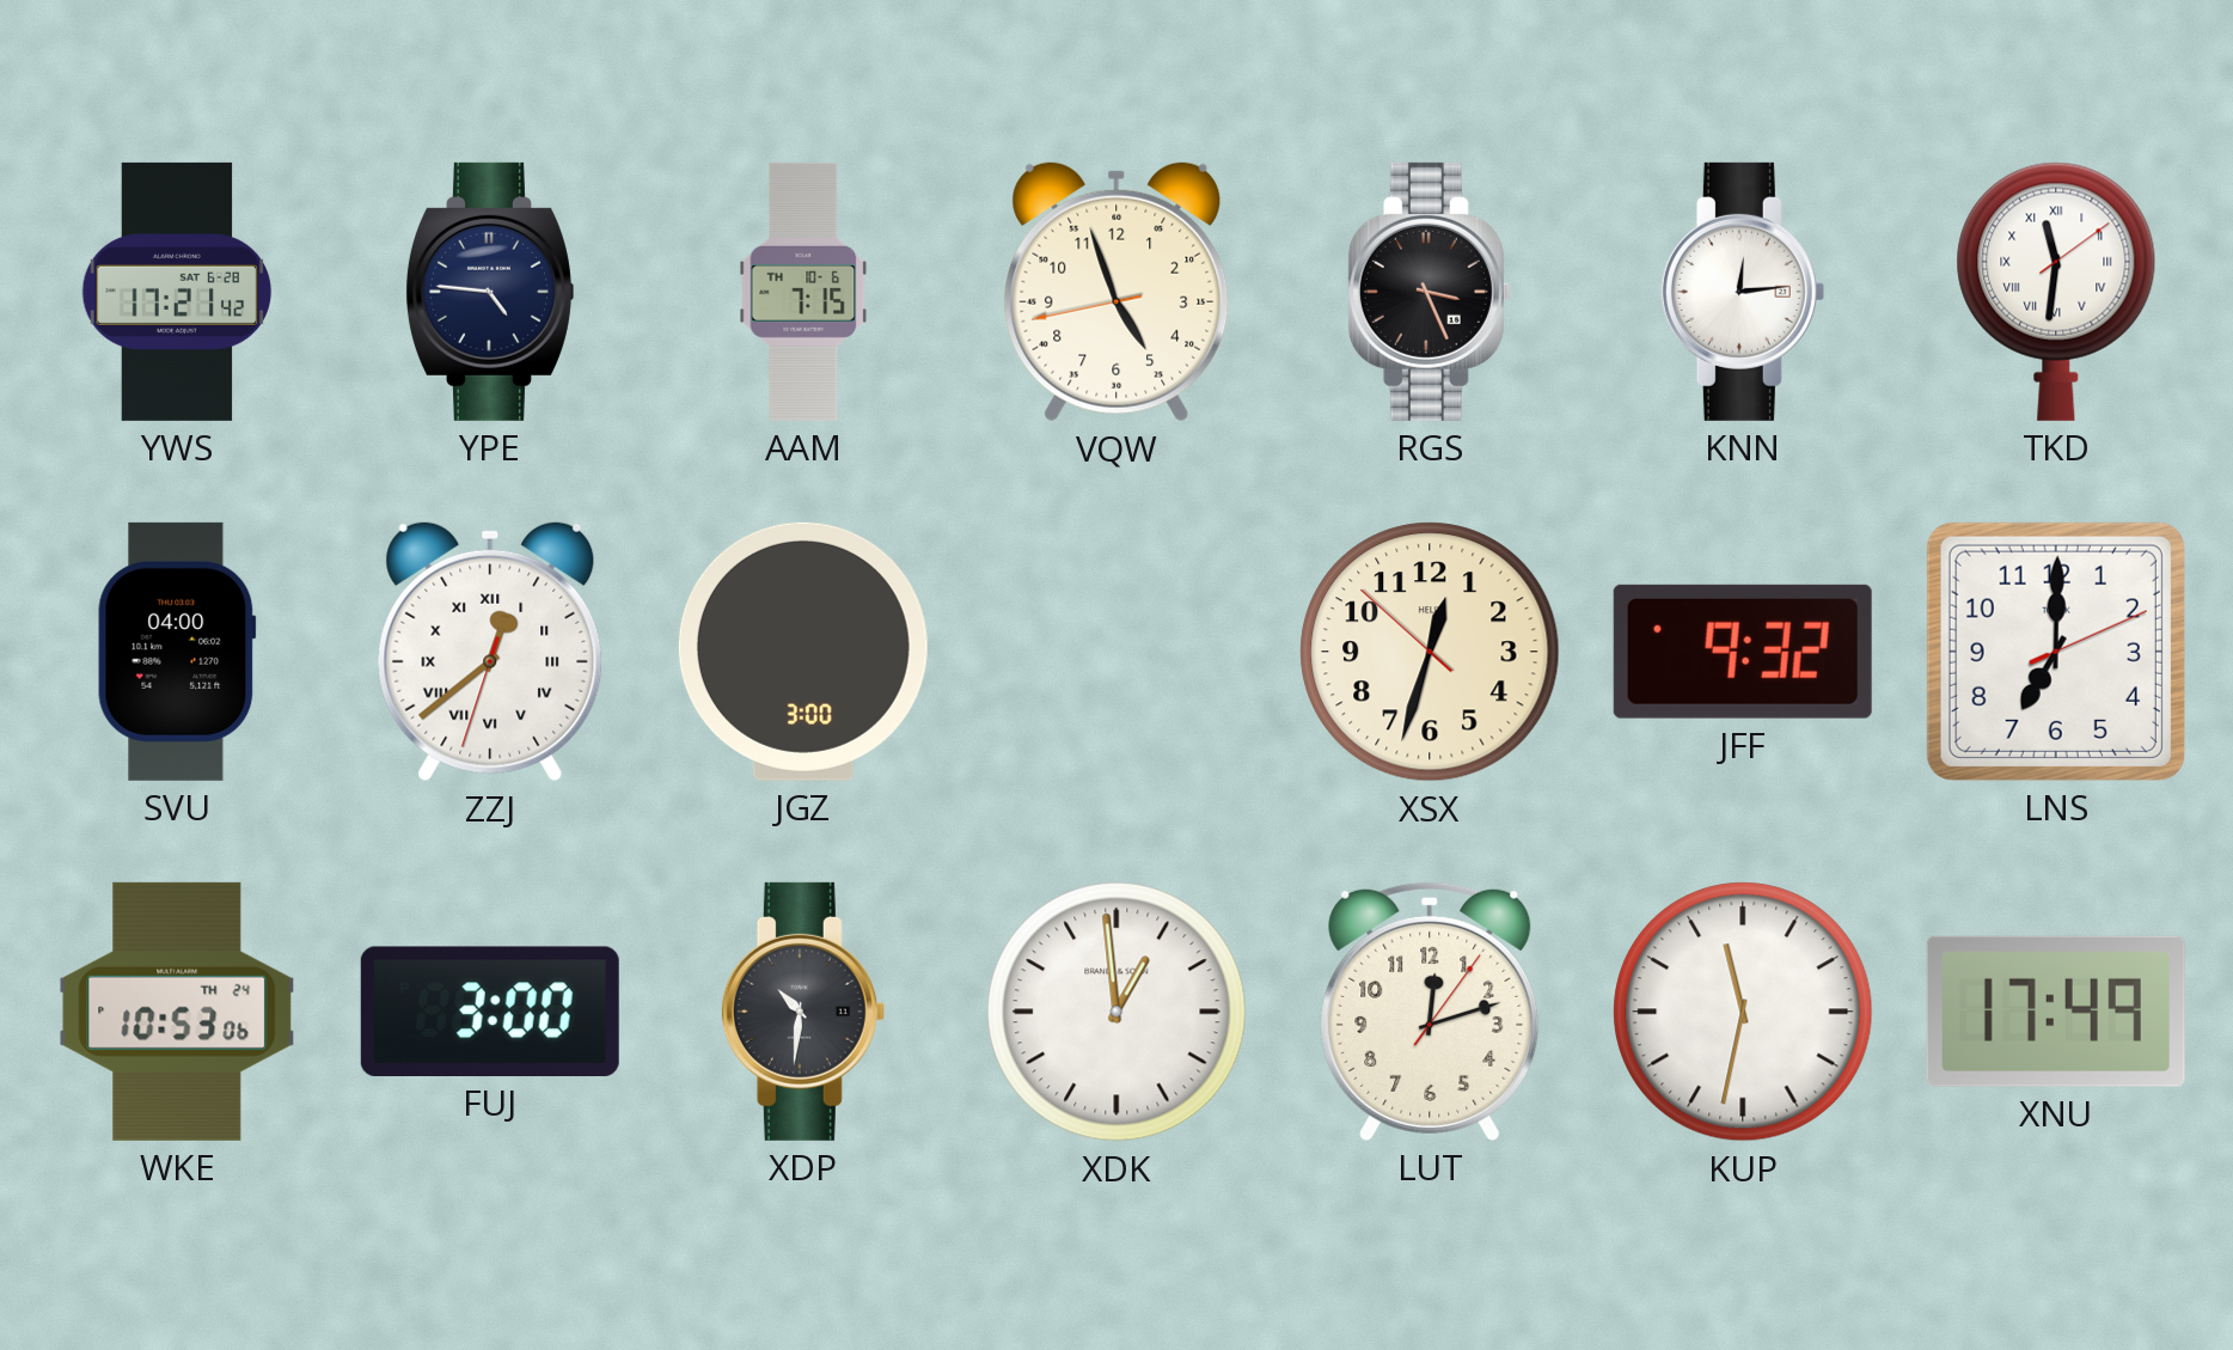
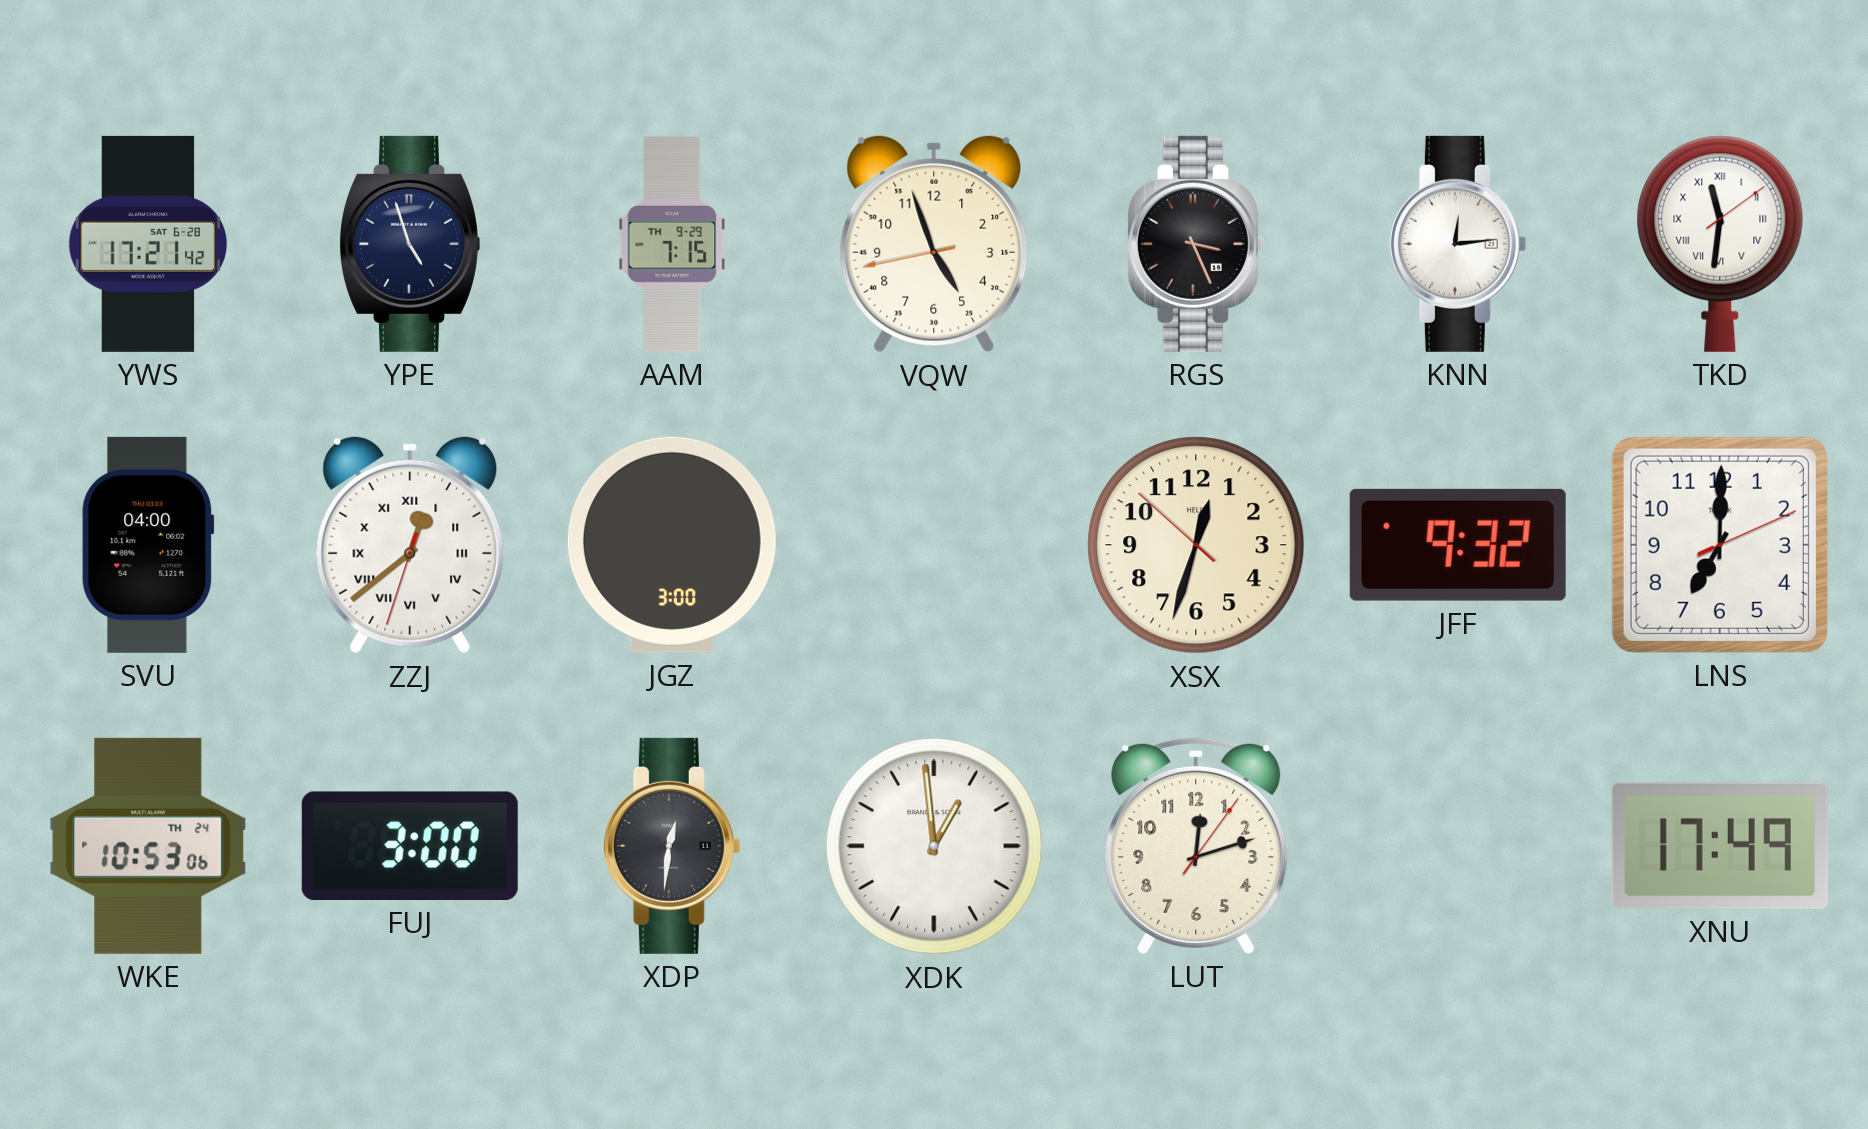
YPE: 4:46 -> 4:57 (409, 244)
AAM date: TH 10-6 -> TH 9-29 (672, 244)
XDP: 10:31 -> 12:31 (672, 846)
KUP: 11:32 -> none (1743, 1012)
